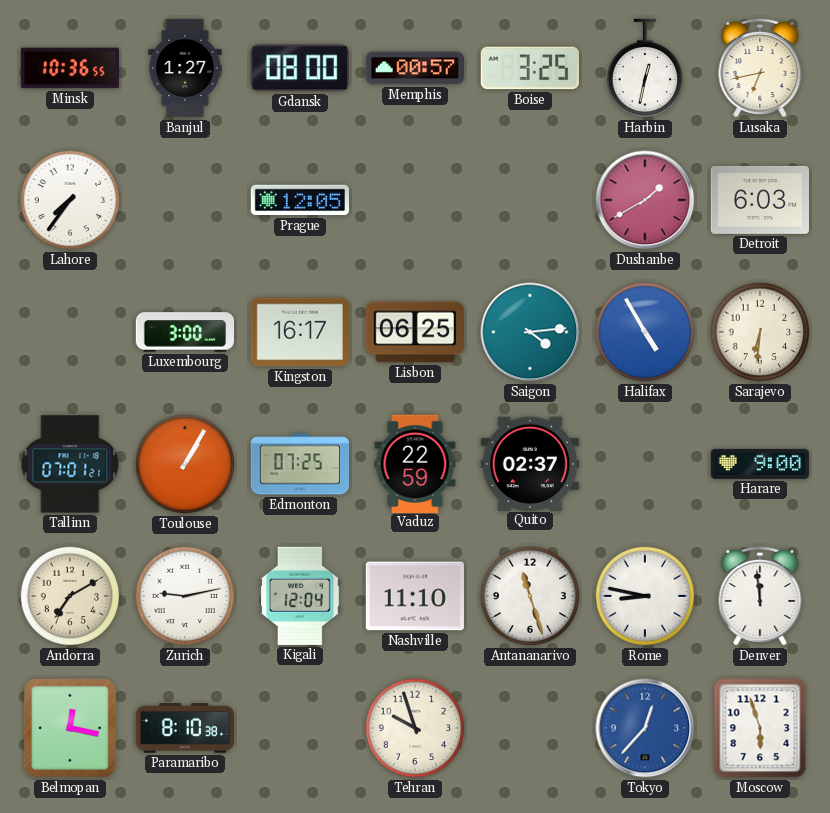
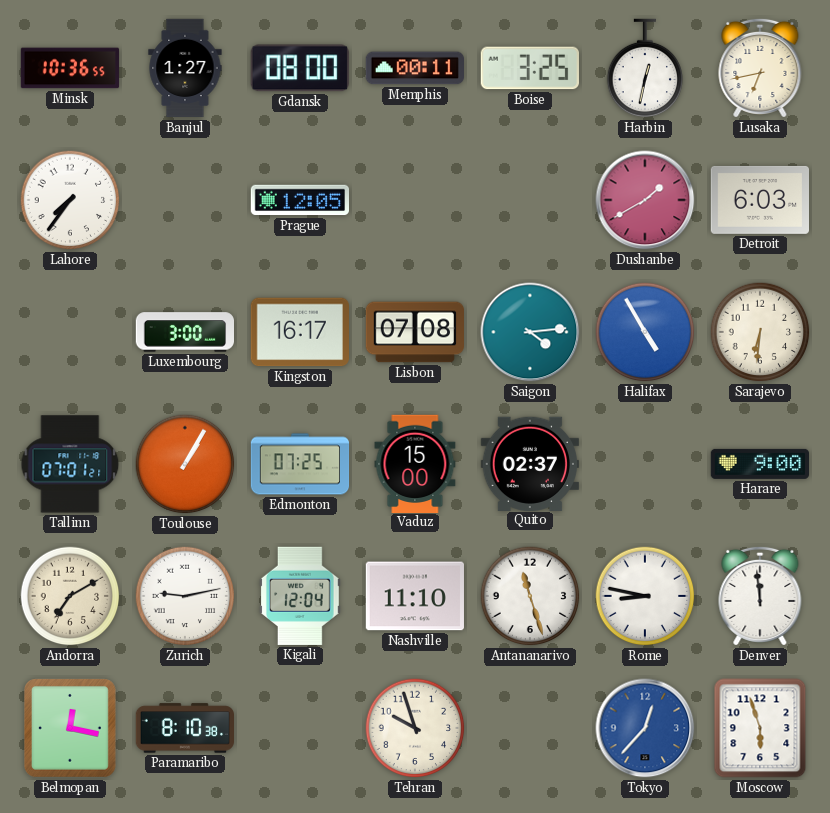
Memphis: 00:57 -> 00:11 (414, 68)
Lisbon: 06:25 -> 07:08 (414, 332)
Vaduz: 22:59 -> 15:00 (415, 463)
